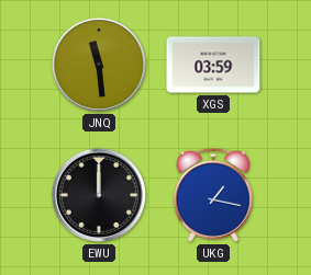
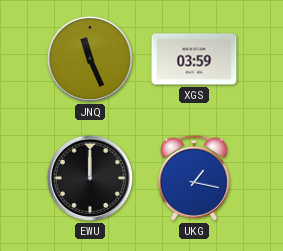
JNQ: 11:29 -> 11:26 (90, 59)
